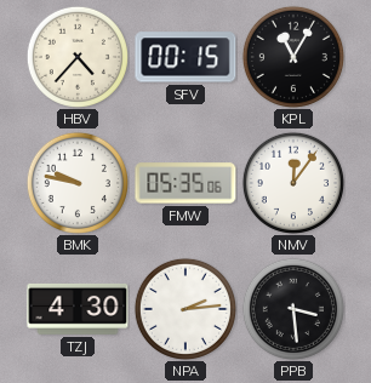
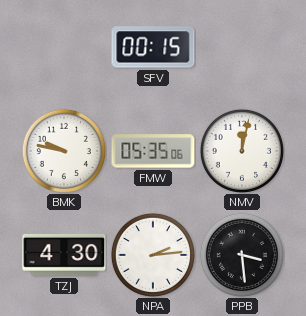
HBV: 4:37 -> none (78, 57)
KPL: 11:05 -> none (293, 57)
NMV: 12:06 -> 12:02 (242, 151)
